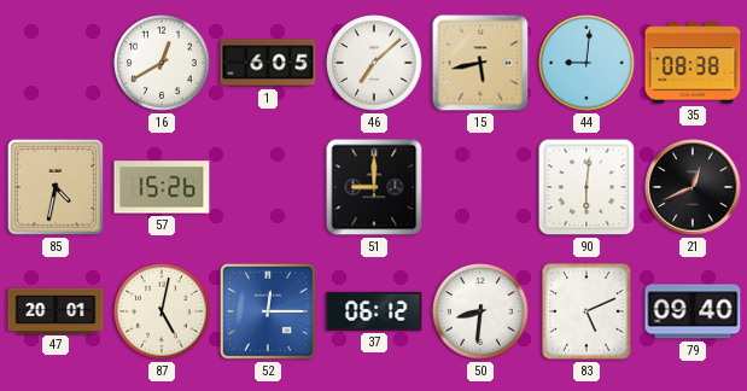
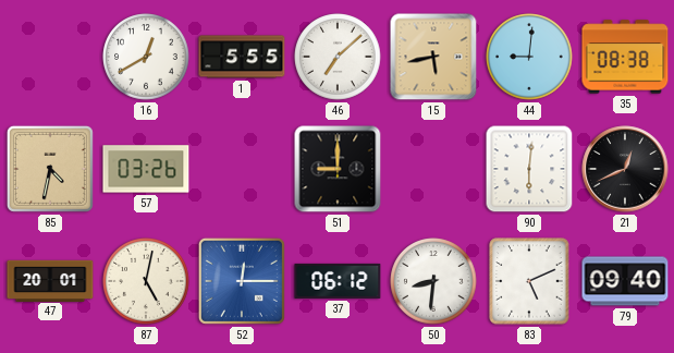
1: 6:05 -> 5:55 (242, 57)
57: 15:26 -> 03:26 (146, 169)
